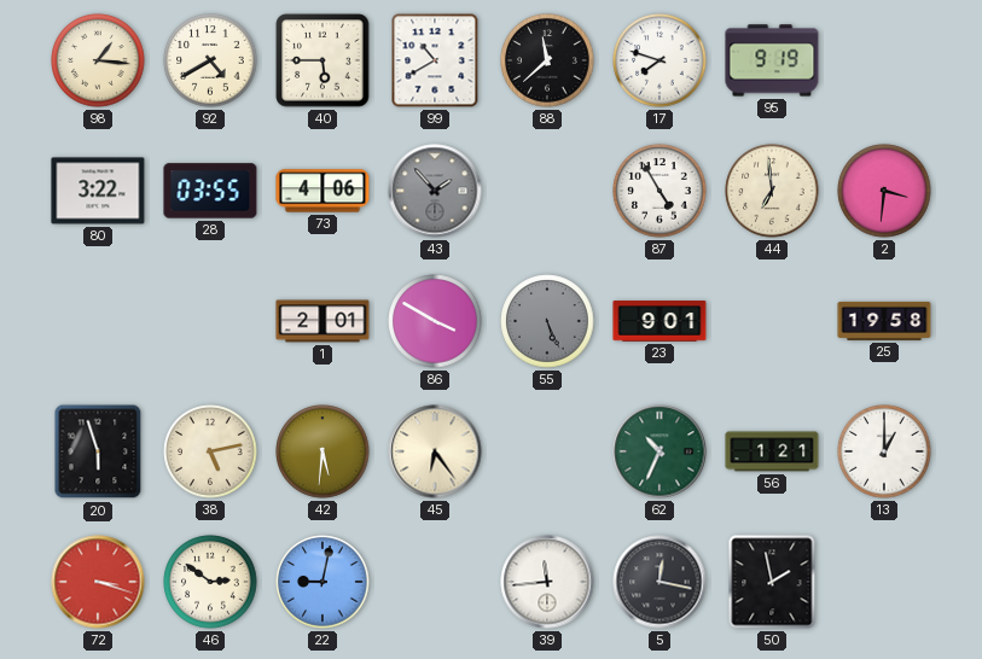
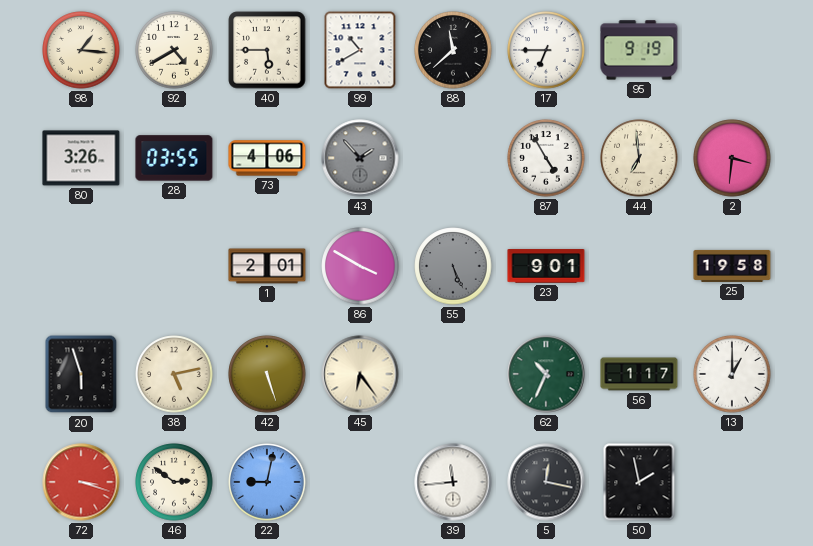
17: 7:48 -> 6:45 (546, 50)
80: 3:22 -> 3:26 (81, 158)
42: 5:31 -> 5:27 (267, 374)
56: 1:21 -> 1:17 (639, 374)
